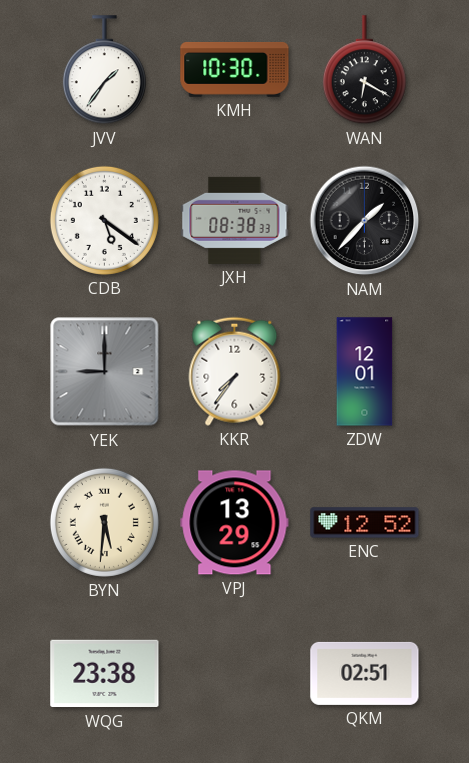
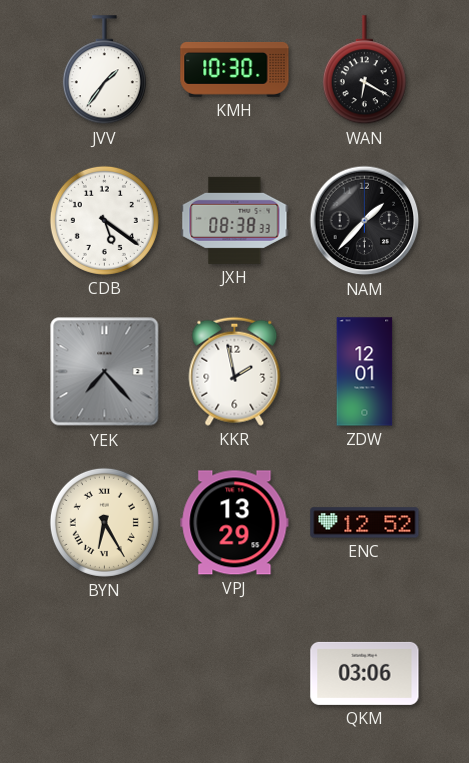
YEK: 9:00 -> 7:23 (105, 372)
KKR: 7:36 -> 1:58 (235, 371)
BYN: 5:31 -> 6:25 (104, 522)
WQG: 23:38 -> none (105, 674)
QKM: 02:51 -> 03:06 (365, 673)
